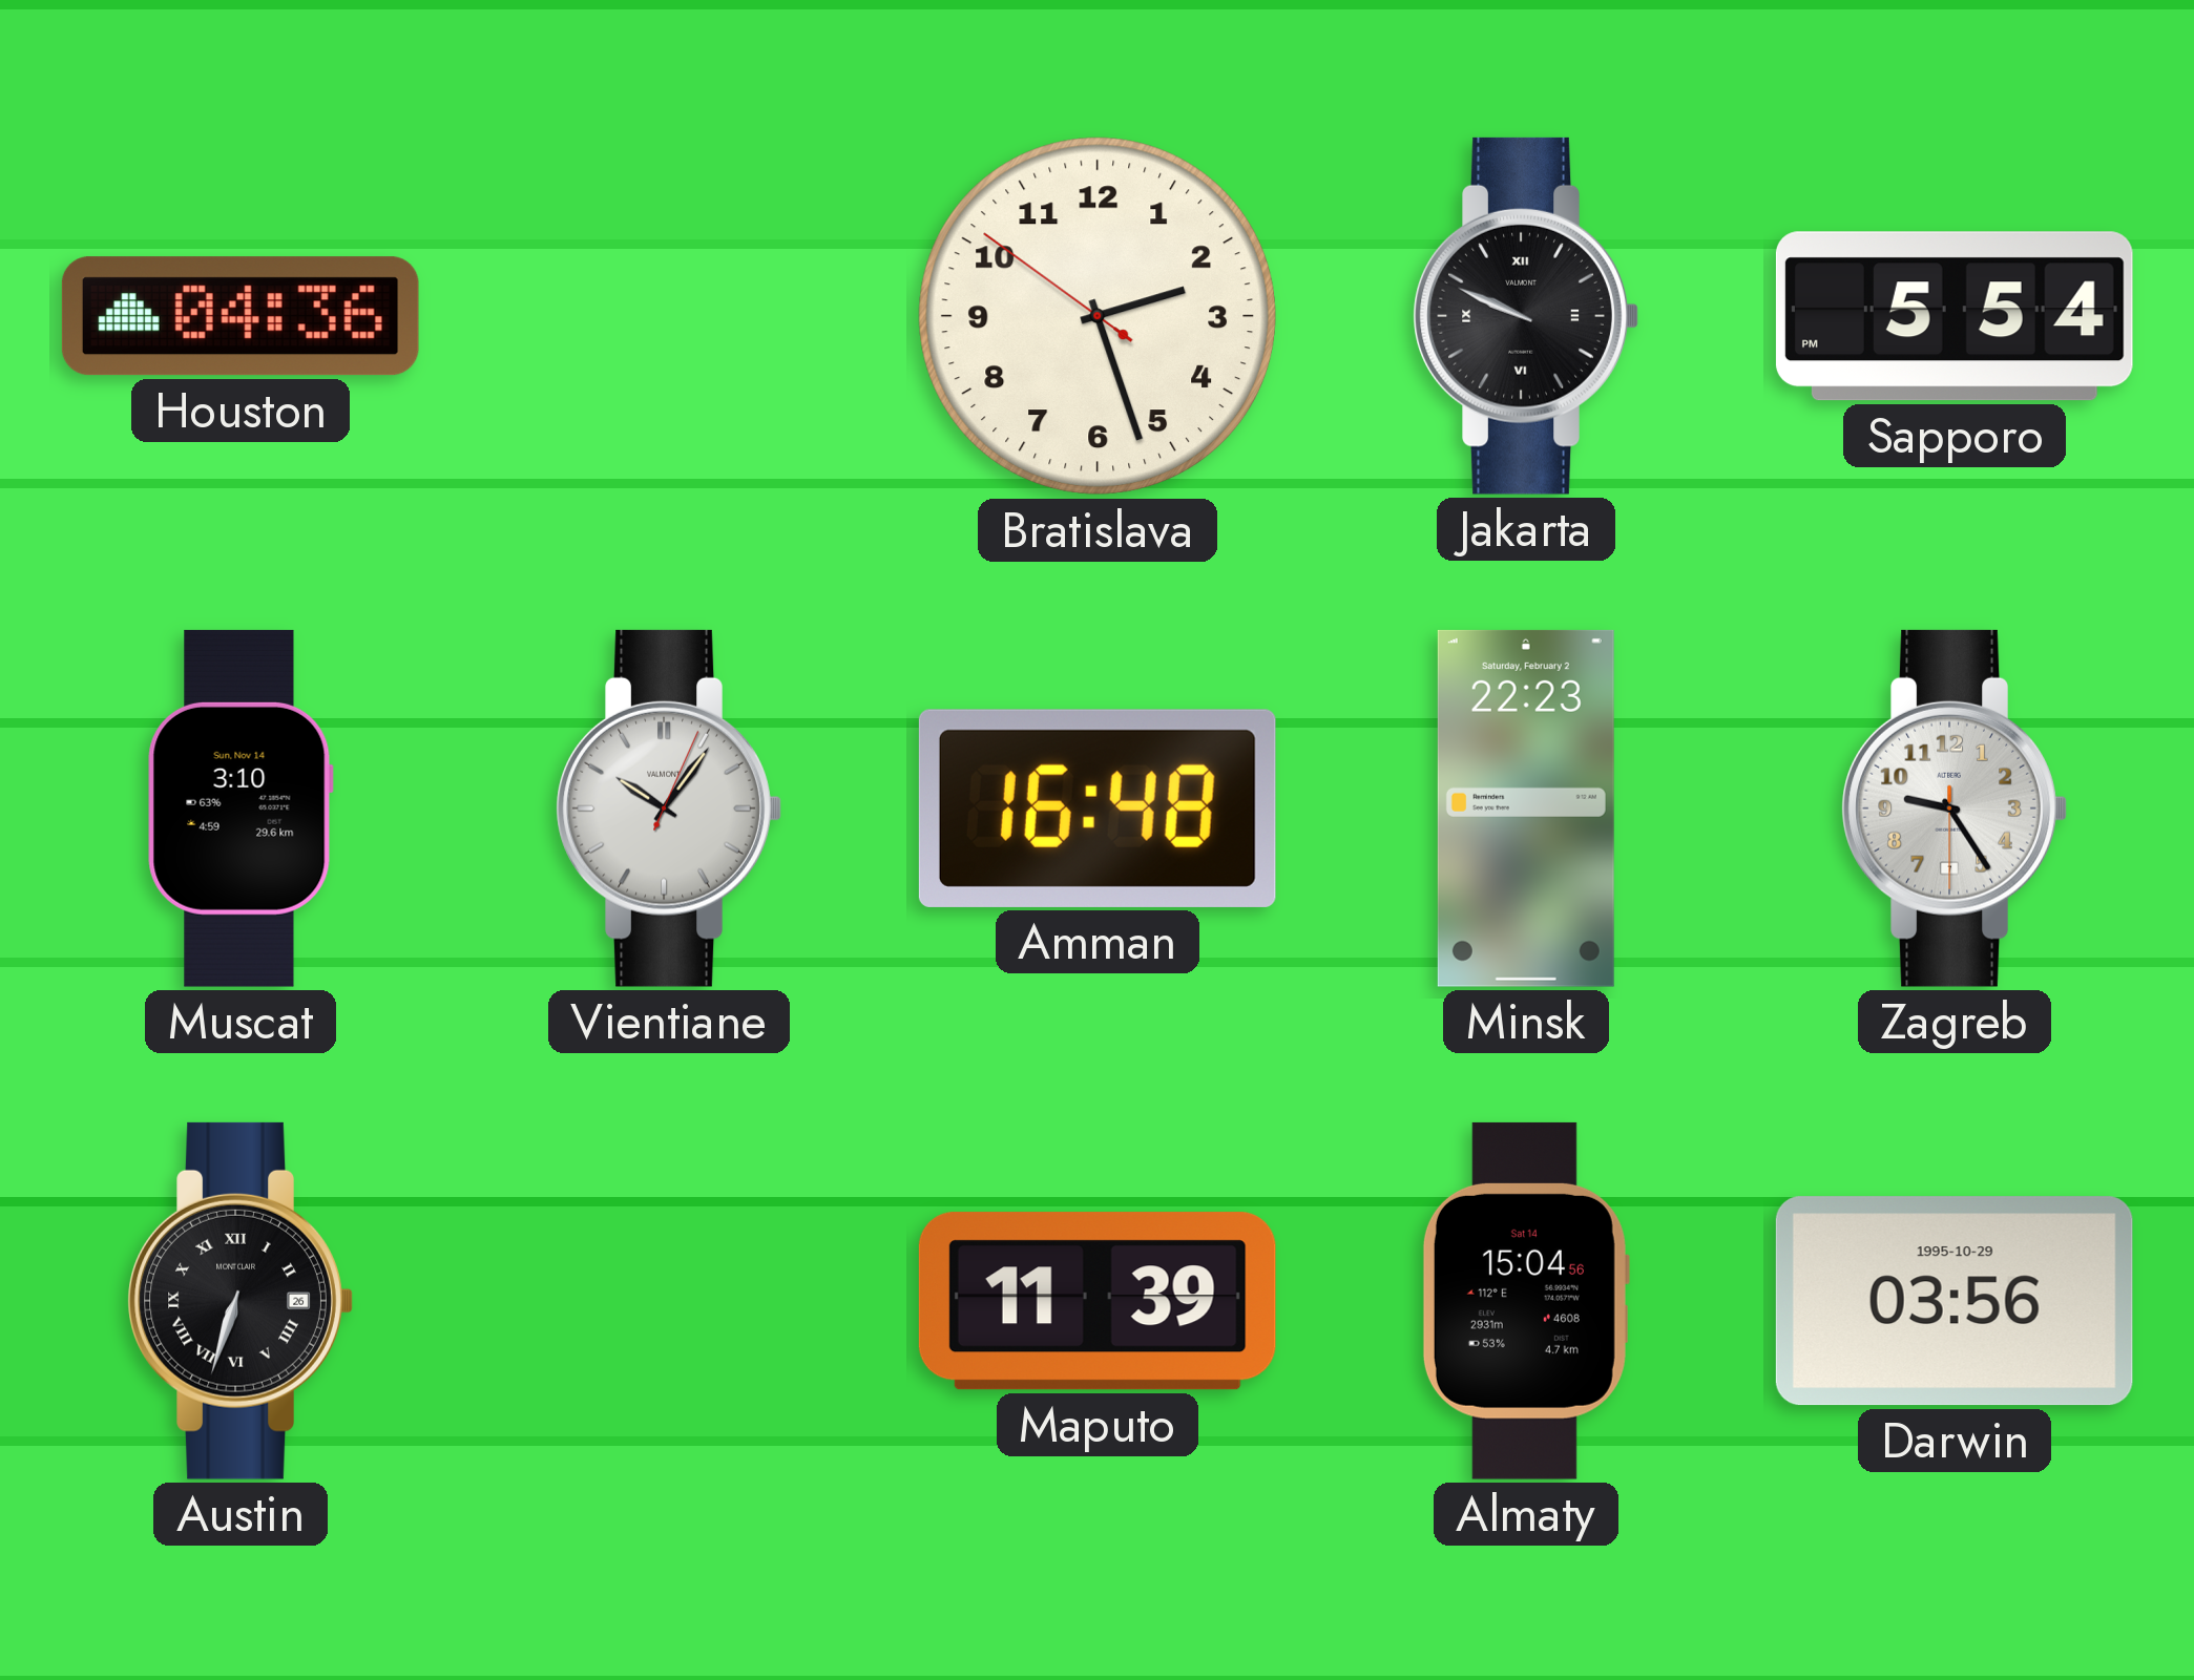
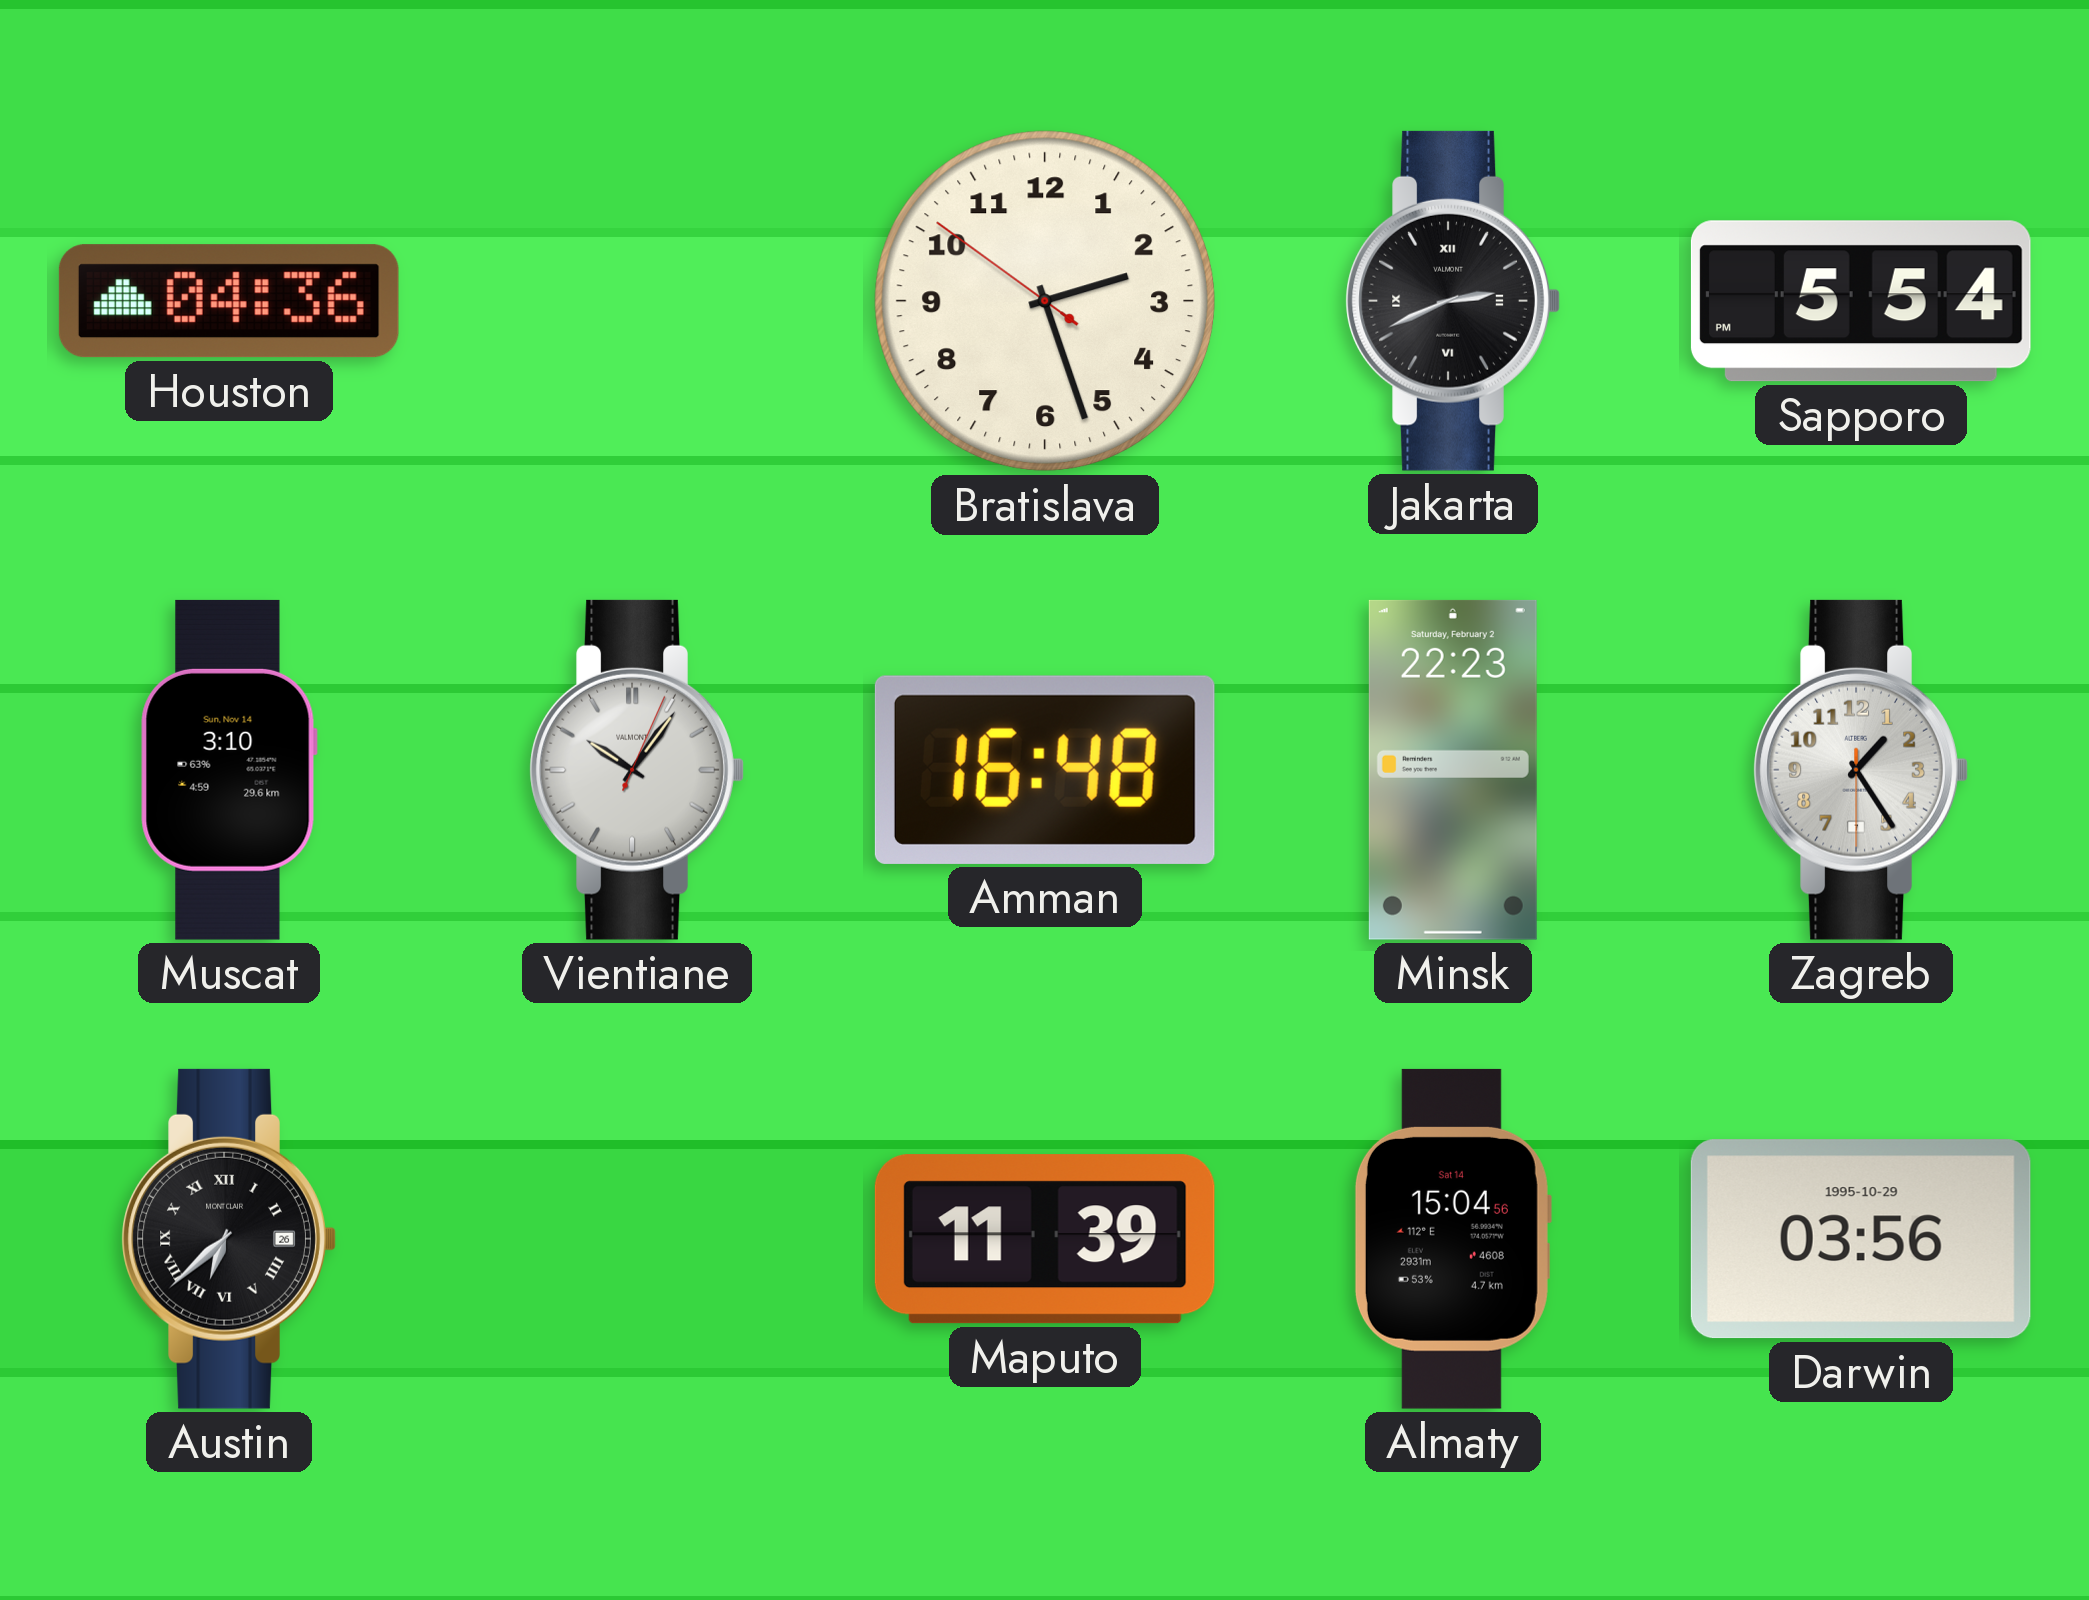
Jakarta: 9:49 -> 2:41 (1453, 301)
Zagreb: 9:24 -> 1:24 (1861, 770)
Austin: 6:33 -> 6:38 (229, 1239)
